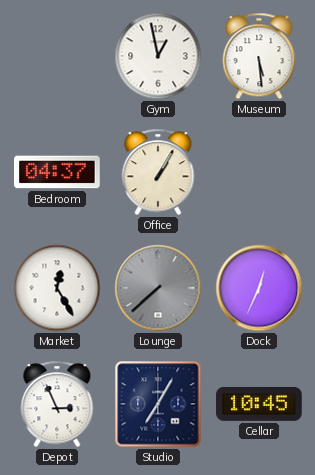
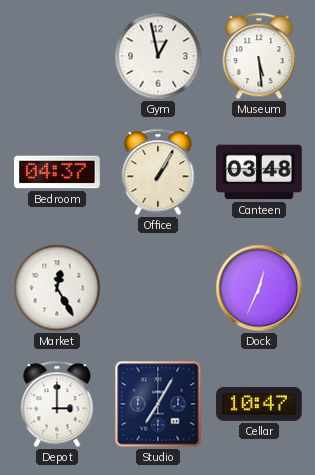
Canteen: none -> 03:48 (259, 172)
Lounge: 7:38 -> none (158, 288)
Depot: 2:56 -> 3:00 (57, 404)
Cellar: 10:45 -> 10:47 (259, 404)
